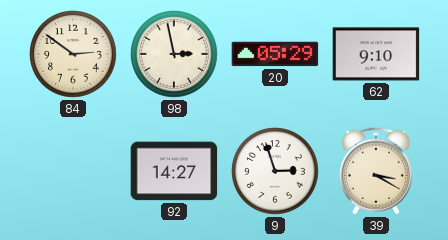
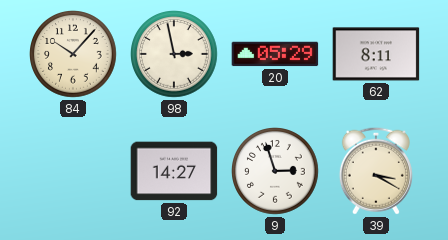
84: 2:51 -> 10:07 (74, 55)
62: 9:10 -> 8:11 (376, 54)
